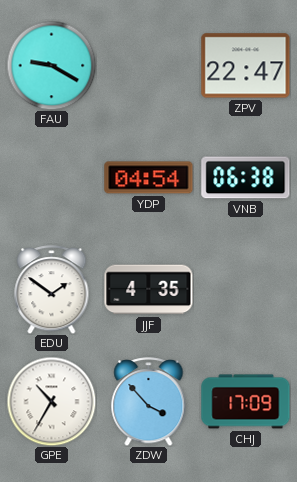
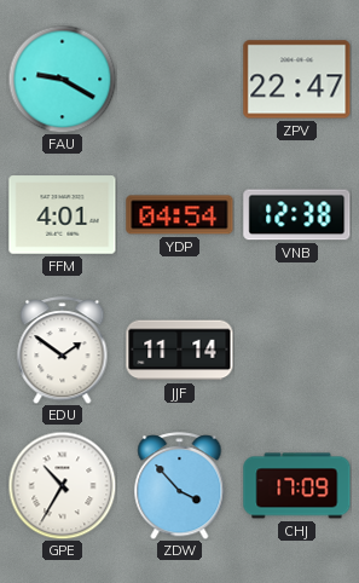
FFM: none -> 4:01 (63, 215)
VNB: 06:38 -> 12:38 (297, 215)
JJF: 4:35 -> 11:14 (180, 351)
